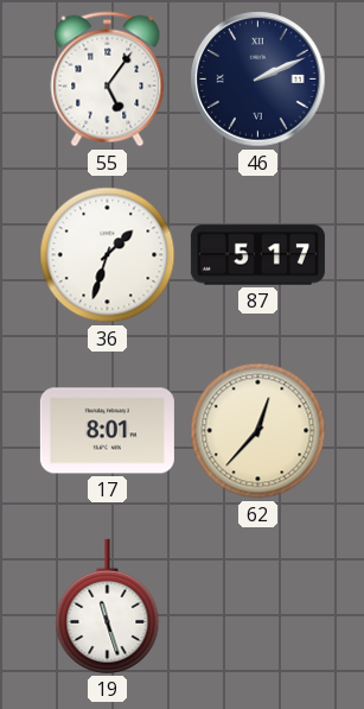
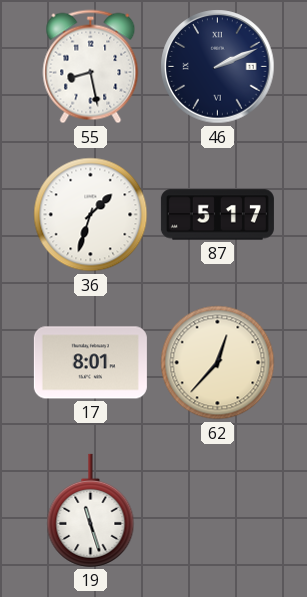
55: 5:06 -> 8:28 (91, 67)
